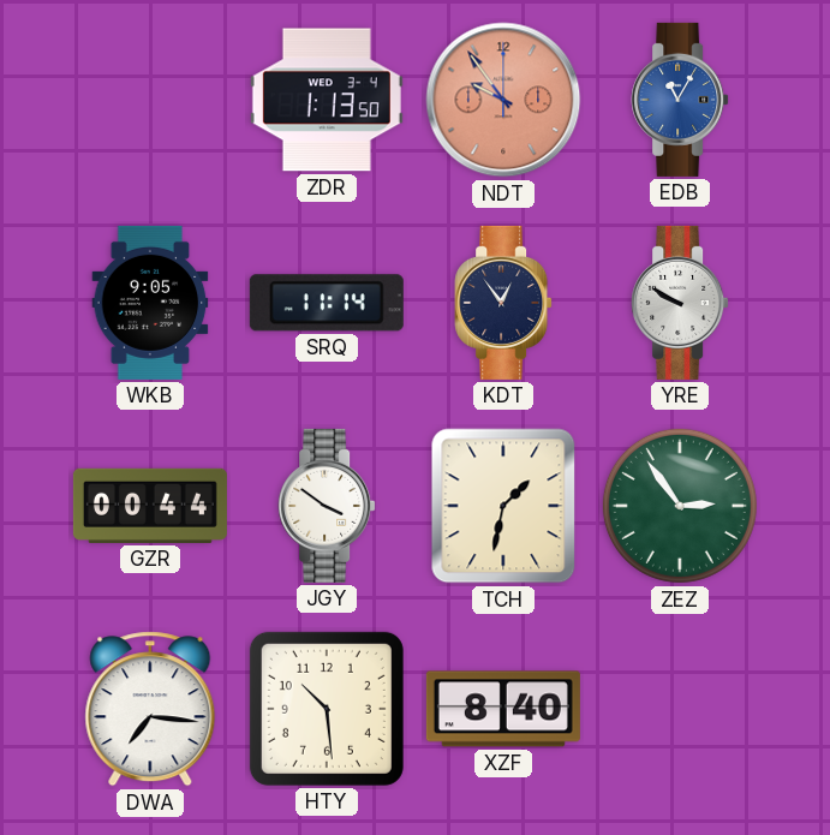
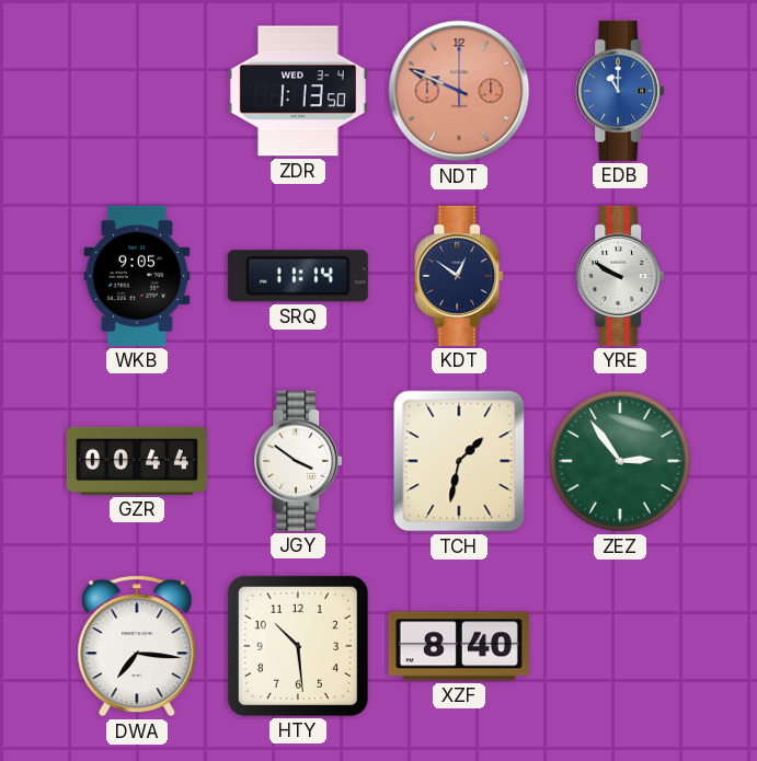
NDT: 9:54 -> 9:49 (459, 91)
EDB: 11:05 -> 11:00 (620, 91)
KDT: 12:54 -> 12:51 (459, 276)
